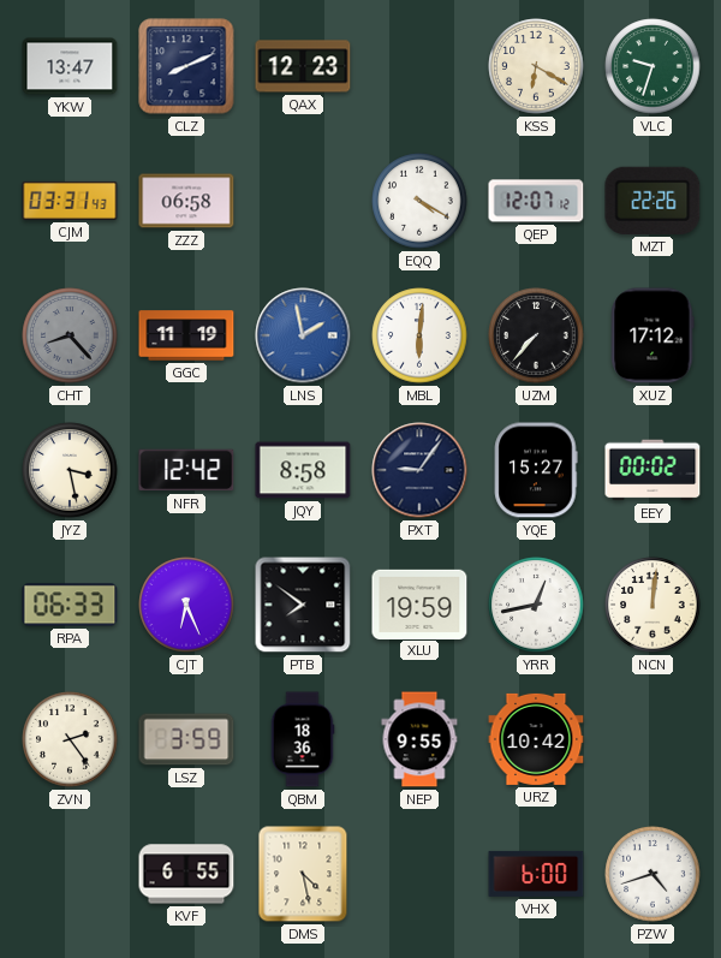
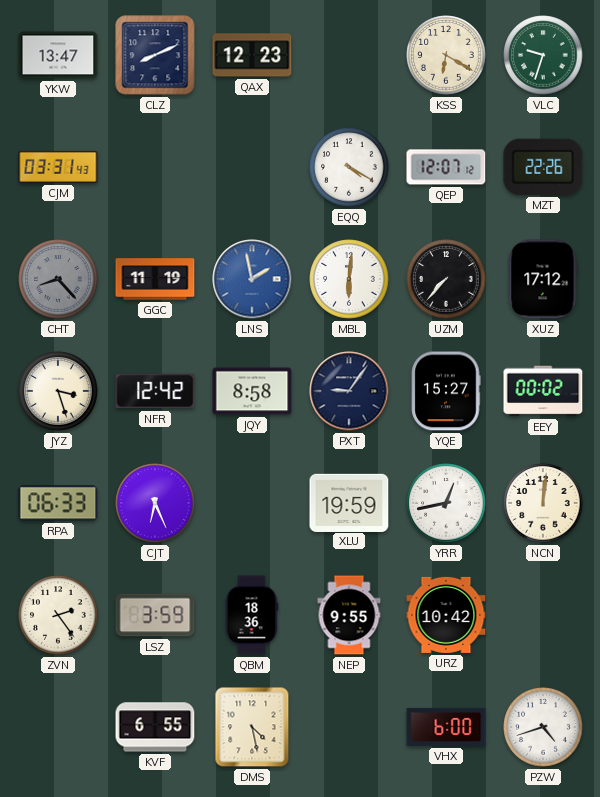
ZZZ: 06:58 -> none (186, 201)
JYZ: 3:28 -> 3:27 (58, 391)
PTB: 7:51 -> none (303, 605)
